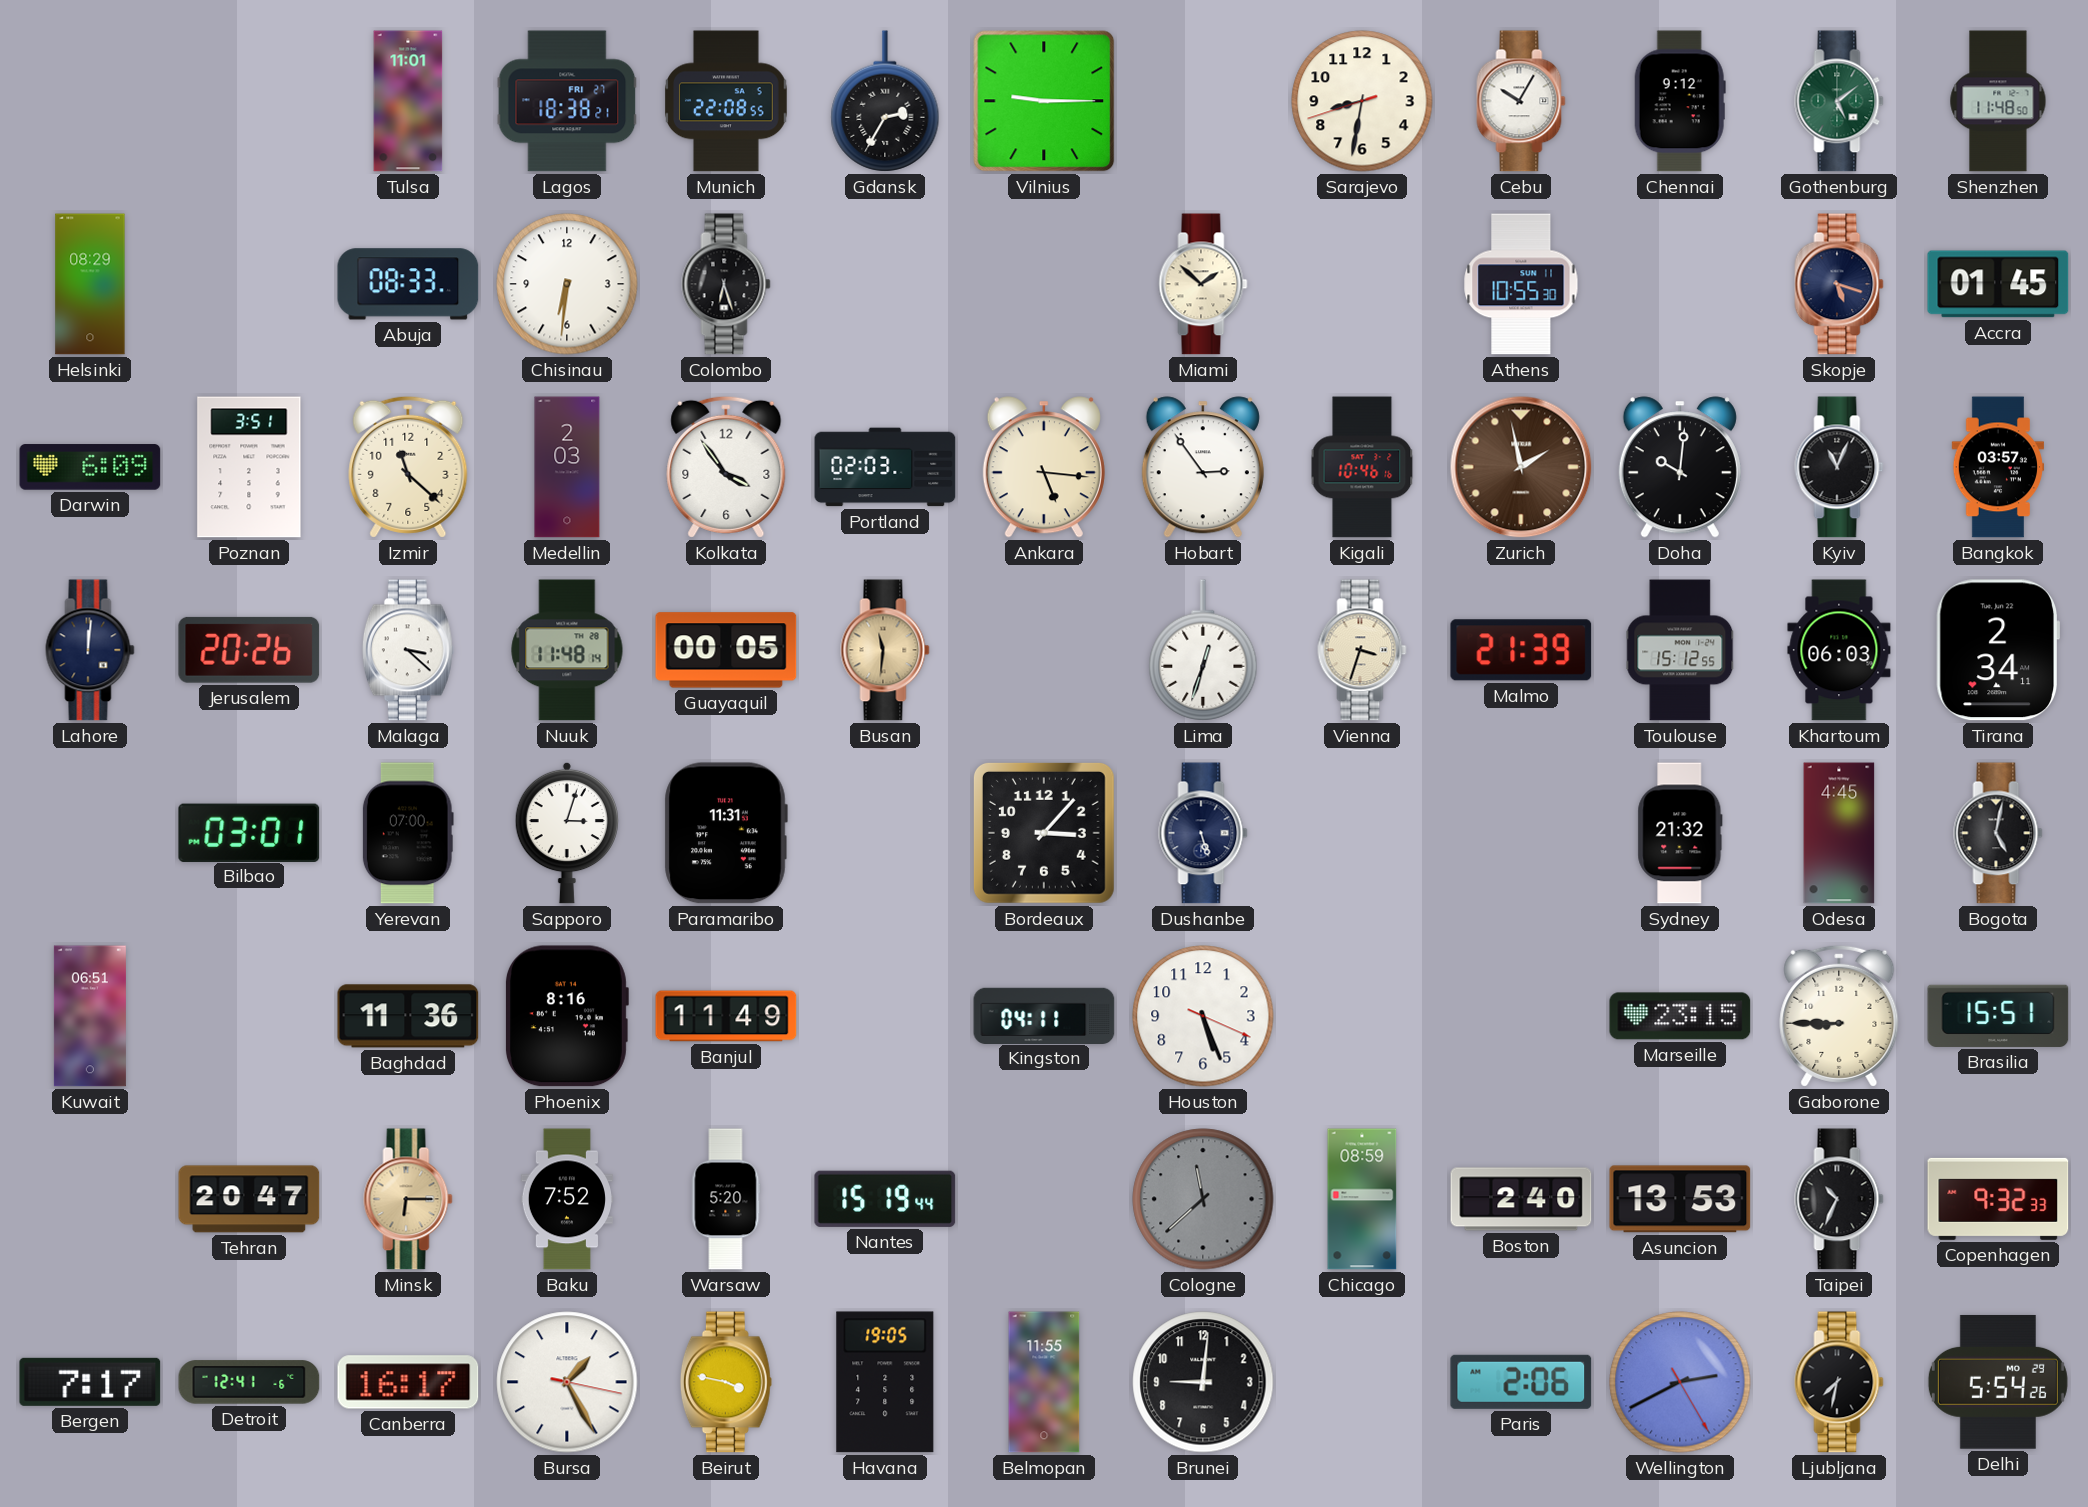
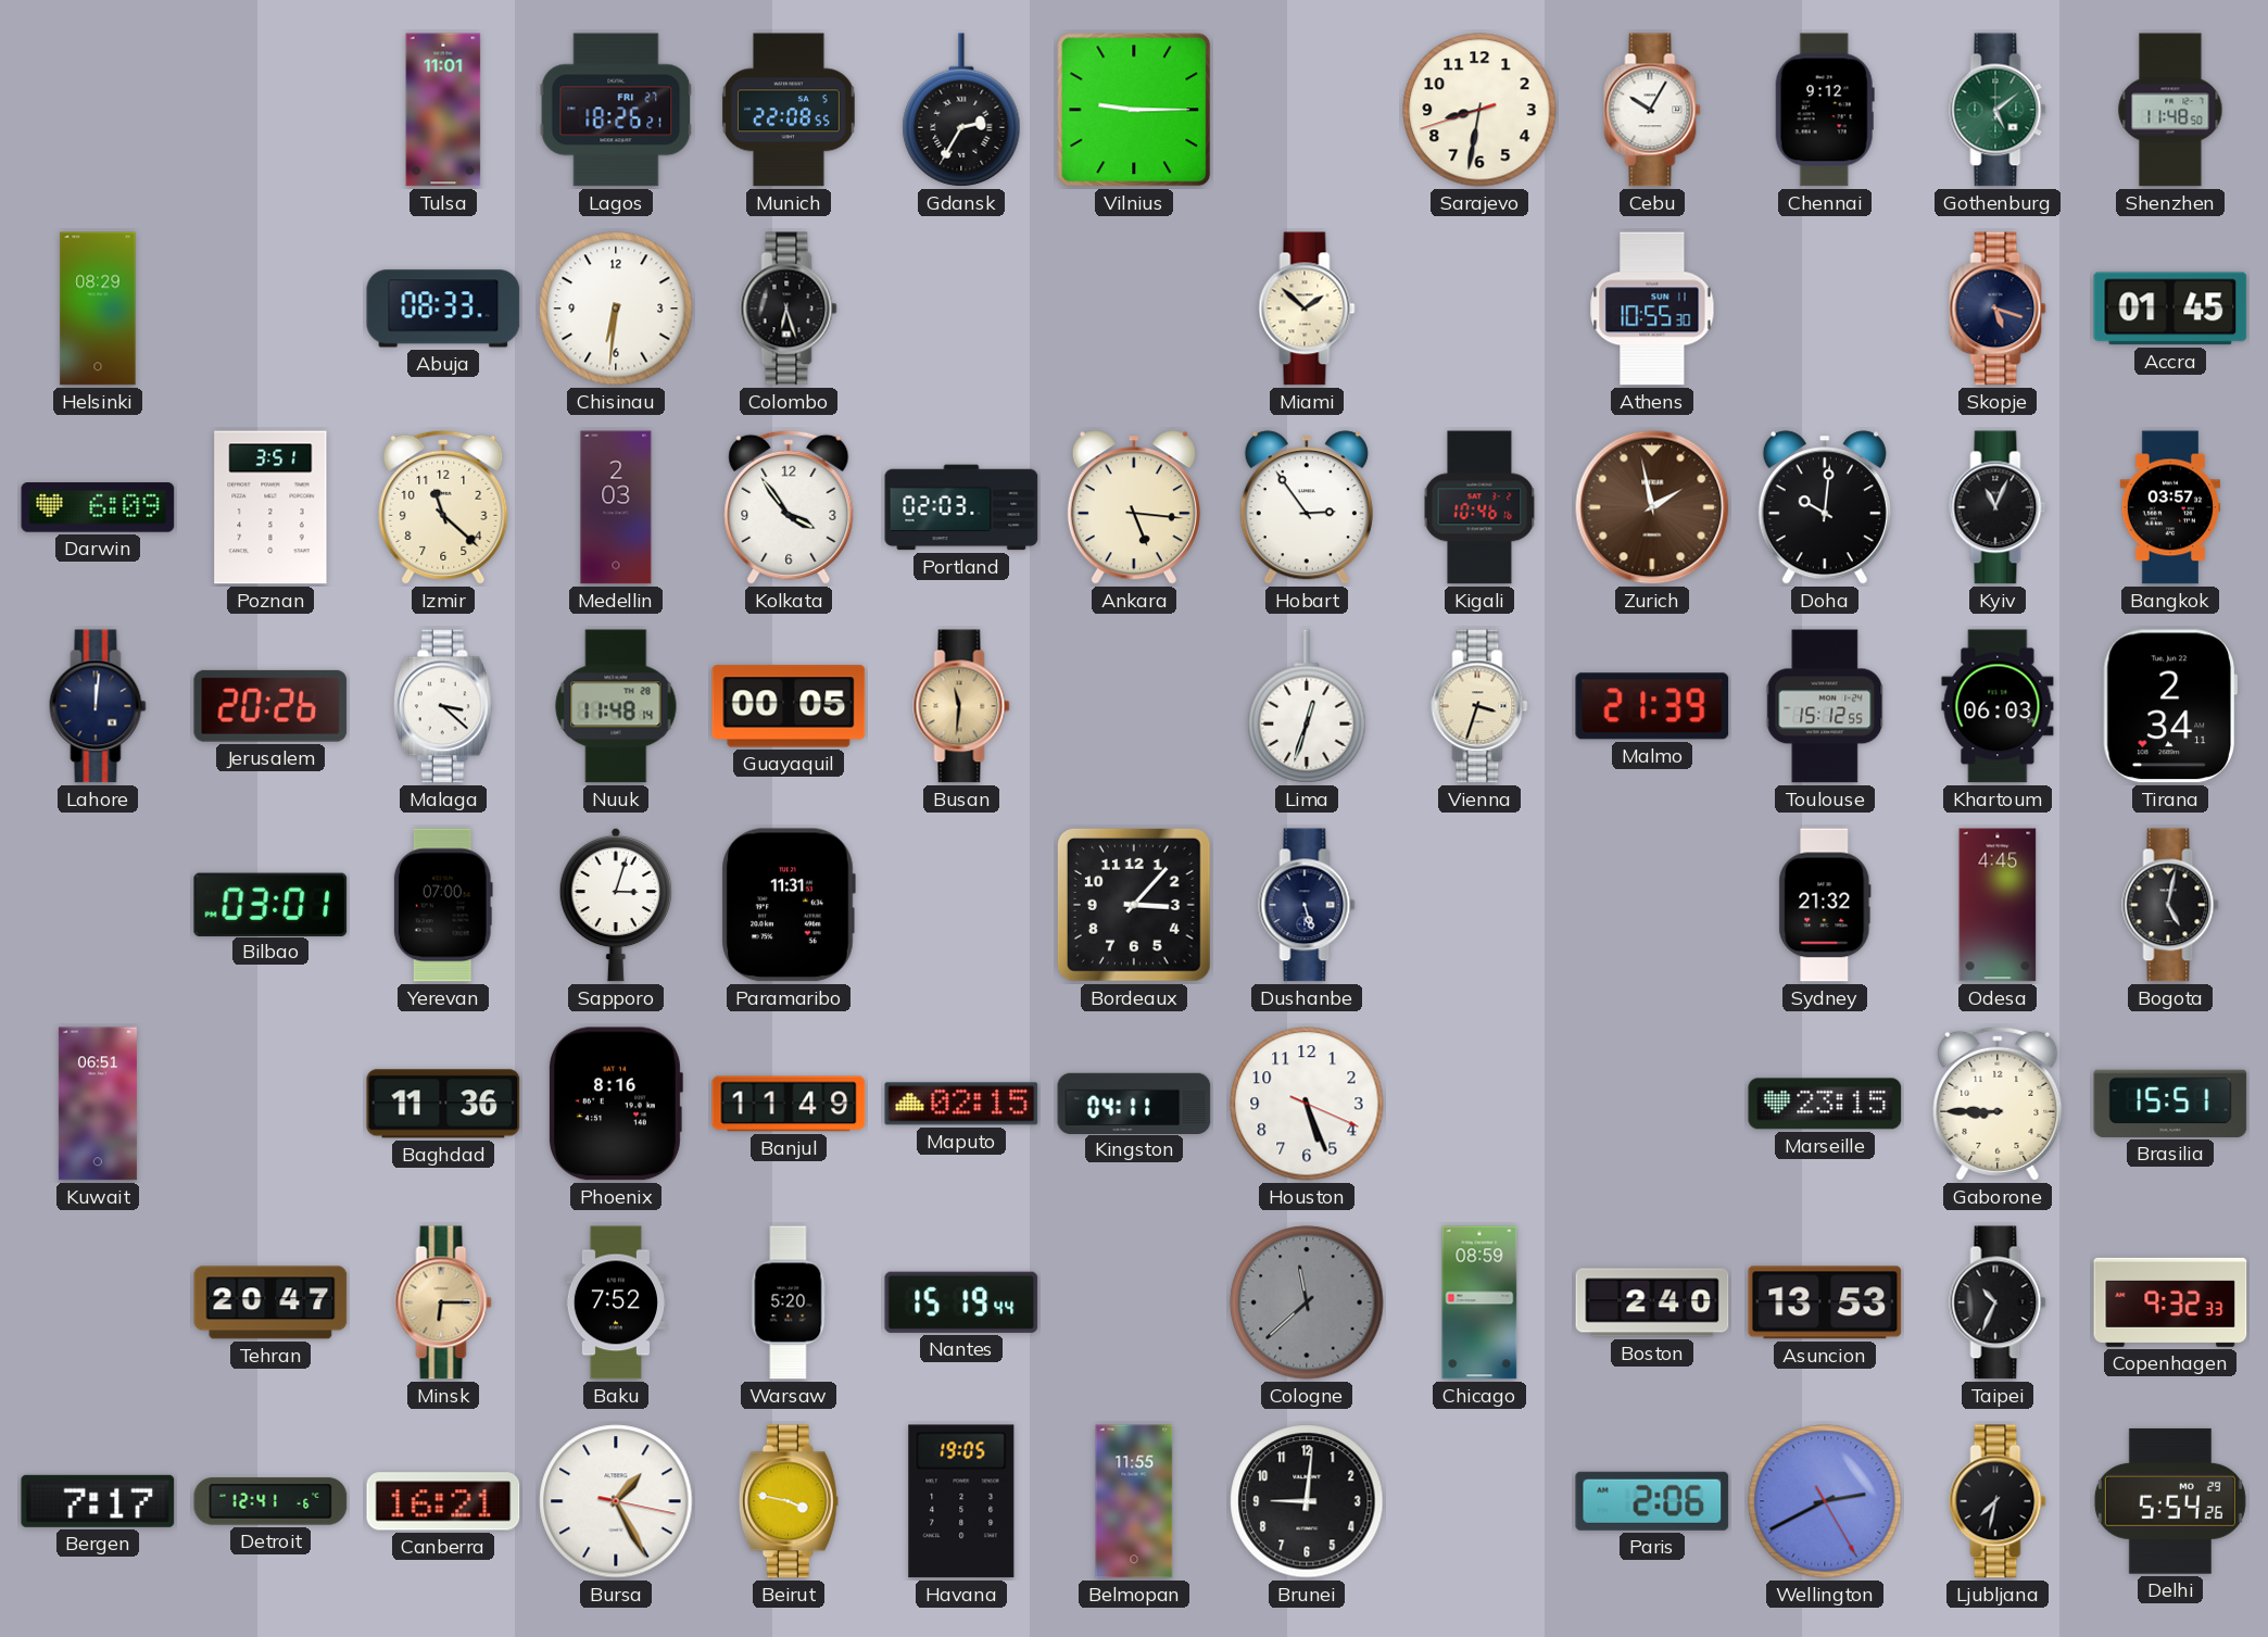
Lagos: 18:38 -> 18:26 (616, 110)
Maputo: none -> 02:15 (961, 1104)
Canberra: 16:17 -> 16:21 (443, 1501)
